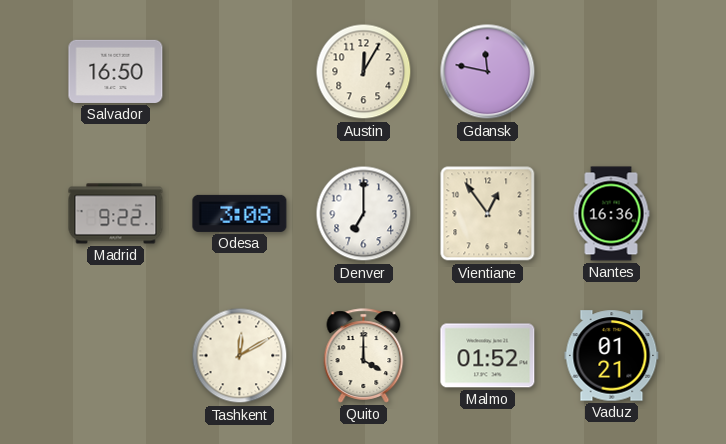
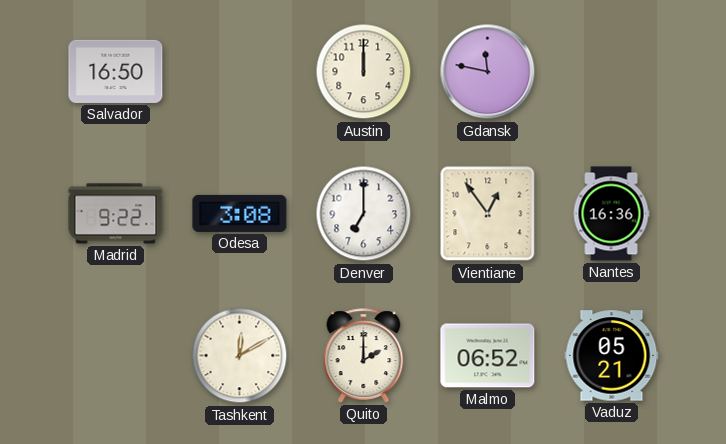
Austin: 12:05 -> 12:00 (364, 72)
Quito: 4:00 -> 2:00 (364, 356)
Malmo: 01:52 -> 06:52 (488, 356)
Vaduz: 01:21 -> 05:21 (612, 356)
